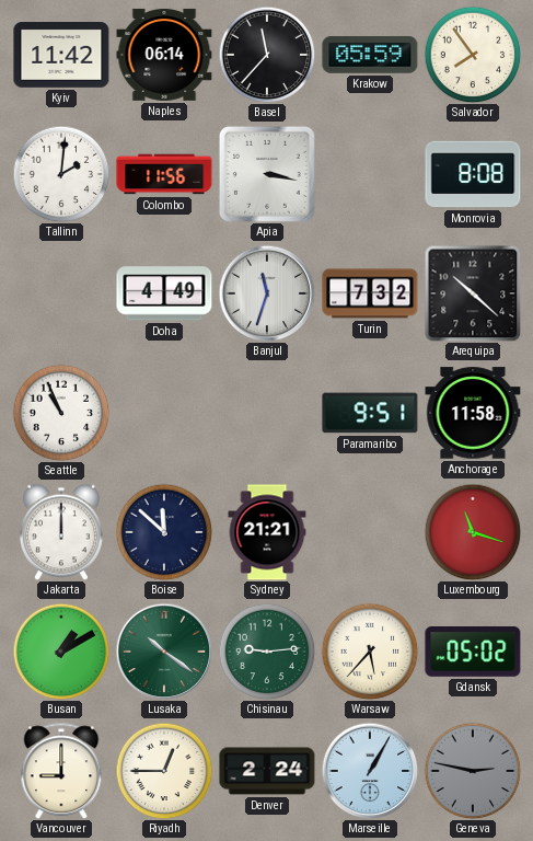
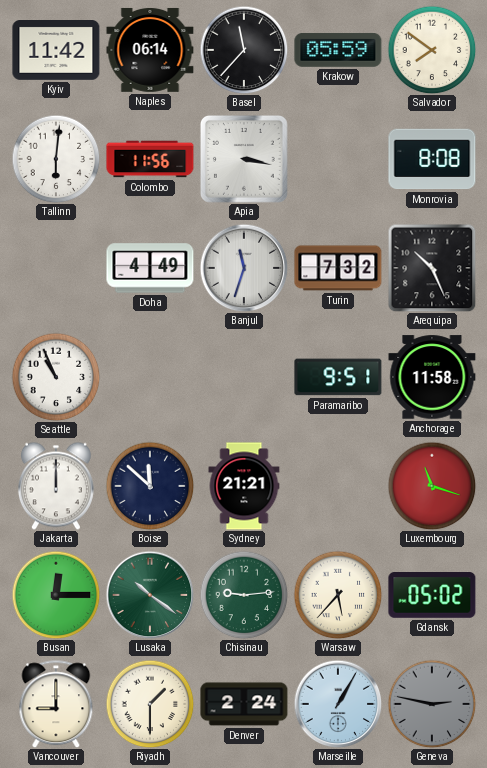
Salvador: 7:54 -> 7:51 (432, 50)
Tallinn: 2:01 -> 6:01 (56, 159)
Arequipa: 10:22 -> 10:26 (432, 268)
Busan: 1:10 -> 12:15 (56, 595)
Riyadh: 12:45 -> 1:30 (150, 704)
